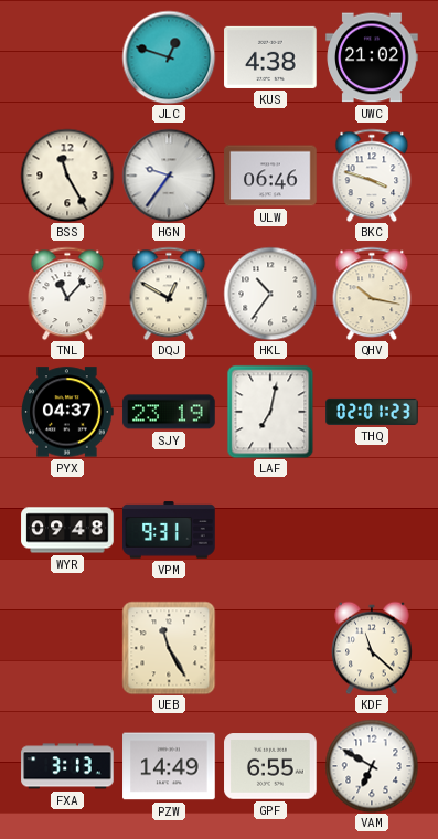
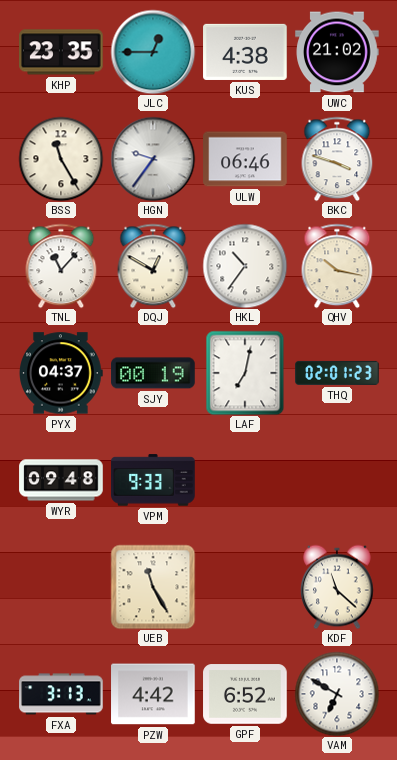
KHP: none -> 23:35 (61, 52)
JLC: 12:48 -> 12:45 (153, 52)
SJY: 23:19 -> 00:19 (153, 373)
VPM: 9:31 -> 9:33 (153, 480)
PZW: 14:49 -> 4:42 (153, 694)
GPF: 6:55 -> 6:52 (245, 694)
